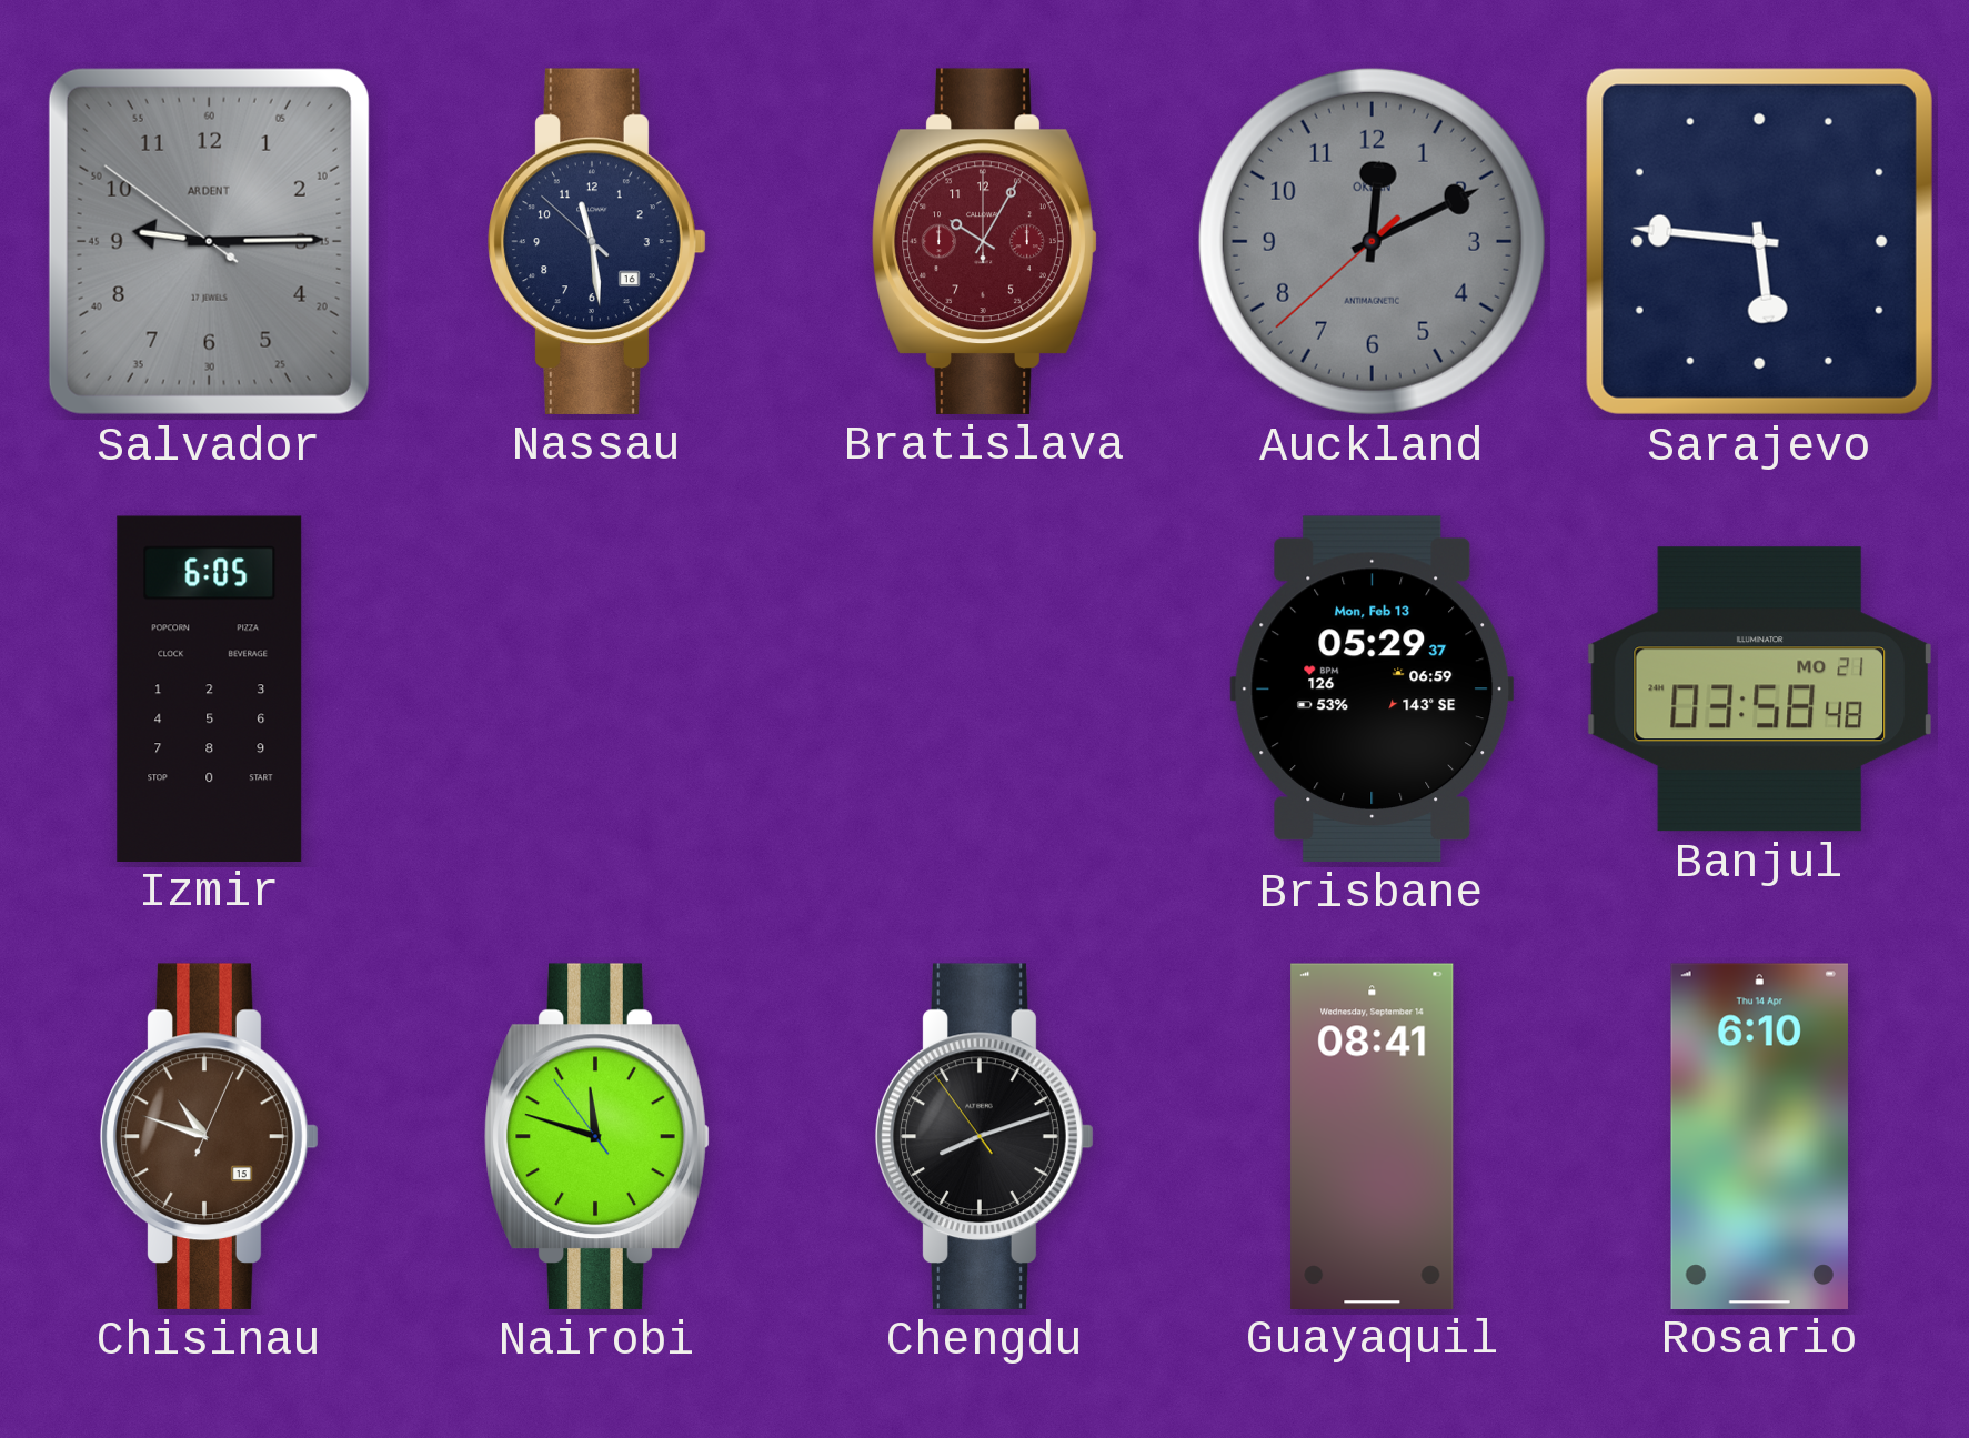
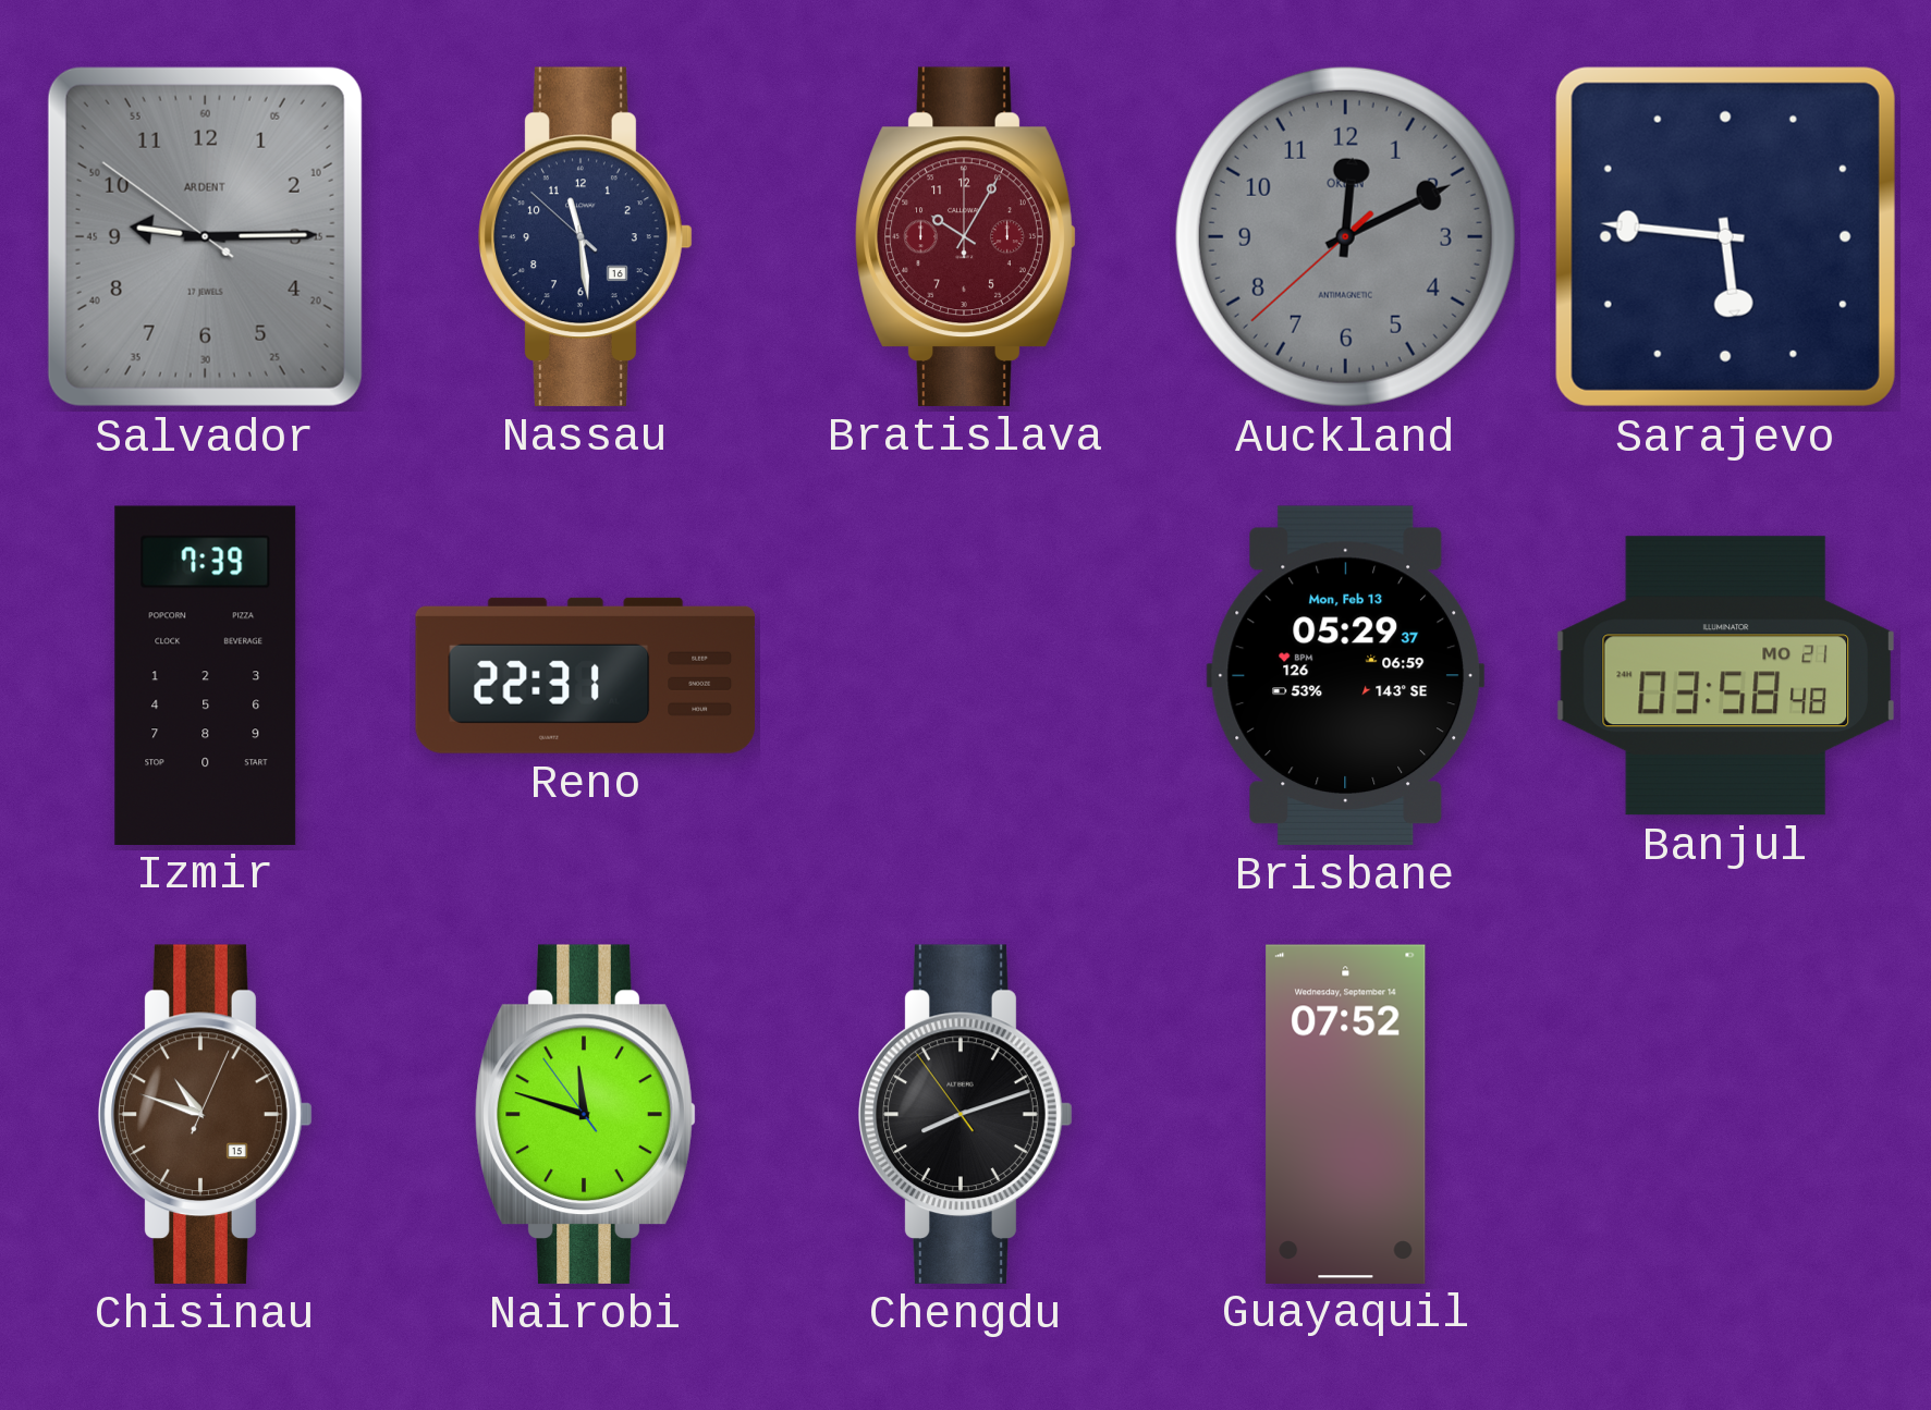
Izmir: 6:05 -> 7:39 (206, 675)
Reno: none -> 22:31 (585, 675)
Guayaquil: 08:41 -> 07:52 (1346, 1114)
Rosario: 6:10 -> none (1759, 1136)
